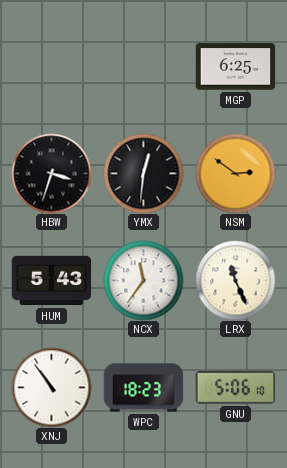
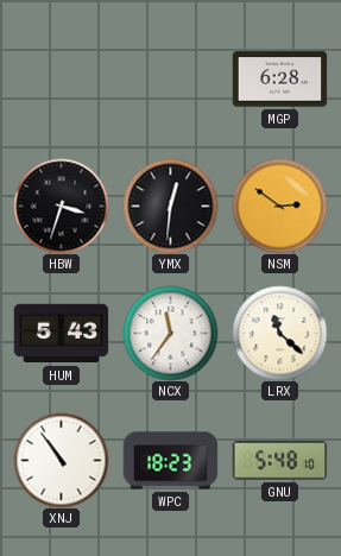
MGP: 6:25 -> 6:28 (279, 80)
LRX: 11:26 -> 11:22 (279, 333)
GNU: 5:06 -> 5:48 (279, 461)
